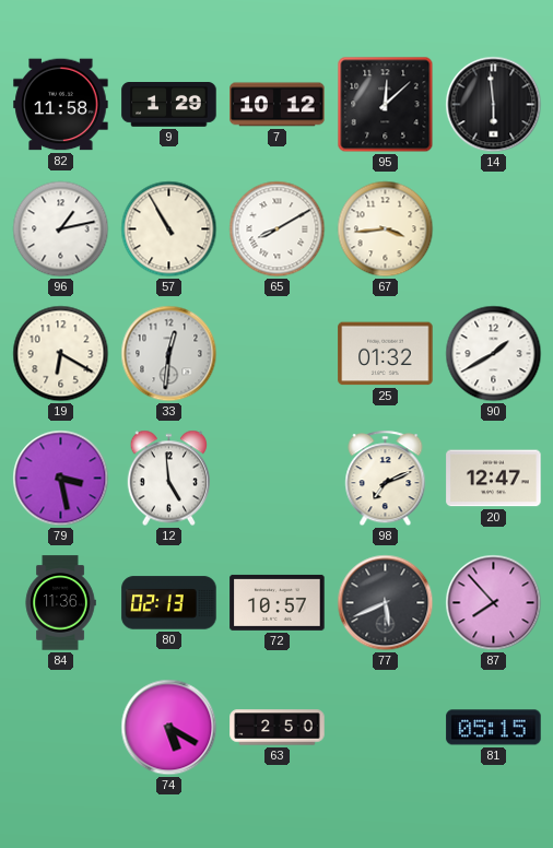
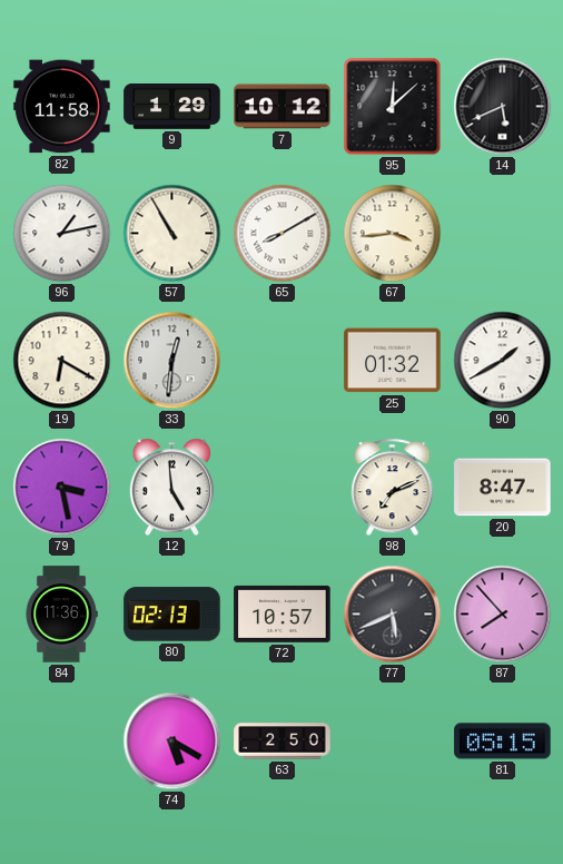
14: 5:59 -> 5:41 (503, 107)
20: 12:47 -> 8:47 (503, 488)
